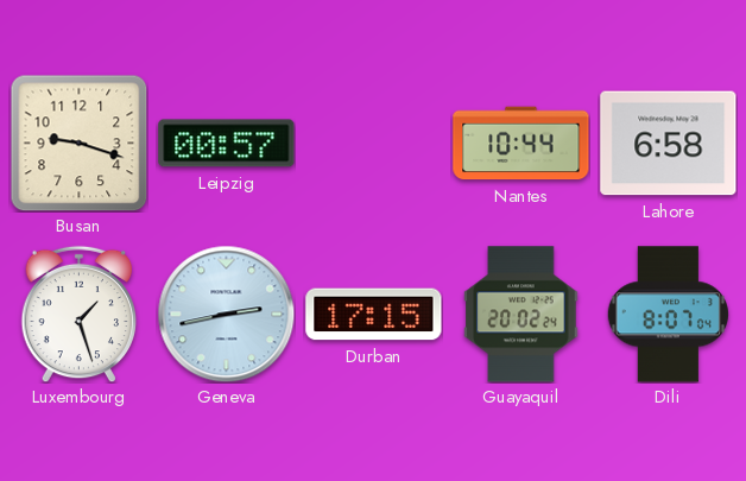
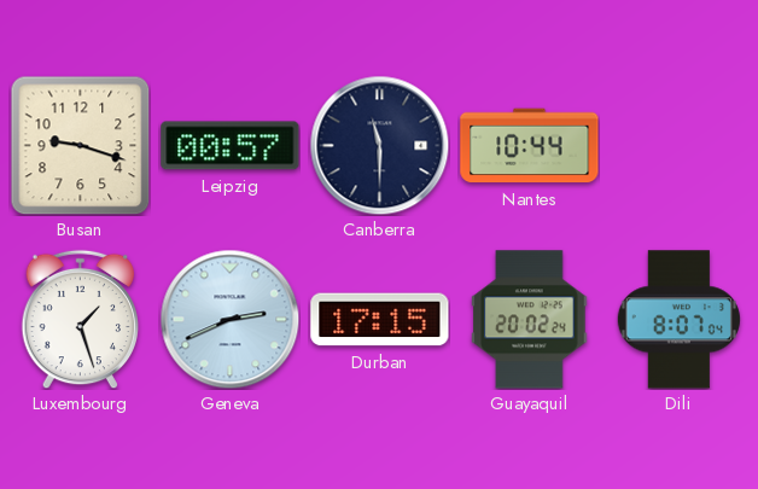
Canberra: none -> 11:30 (379, 145)
Lahore: 6:58 -> none (669, 144)
Geneva: 2:43 -> 2:41 (229, 319)
